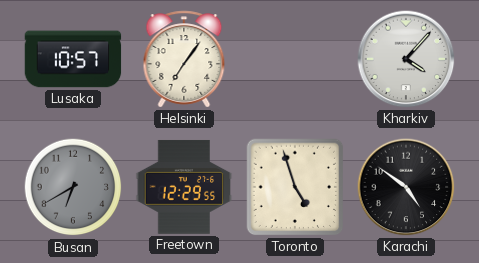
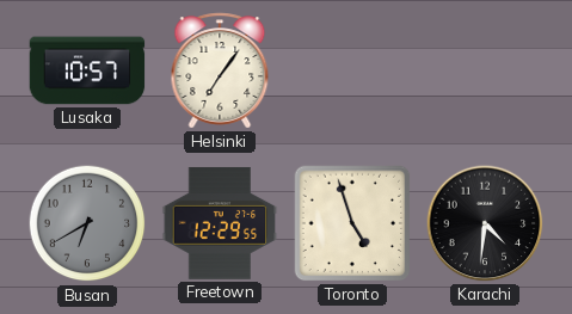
Kharkiv: 4:07 -> none (406, 59)
Karachi: 4:51 -> 4:31 (485, 223)
